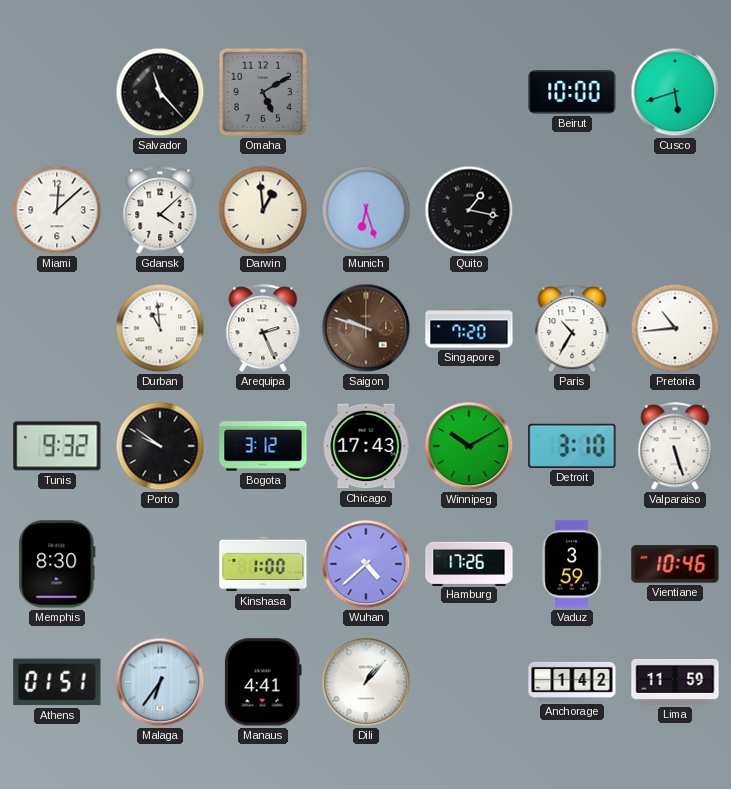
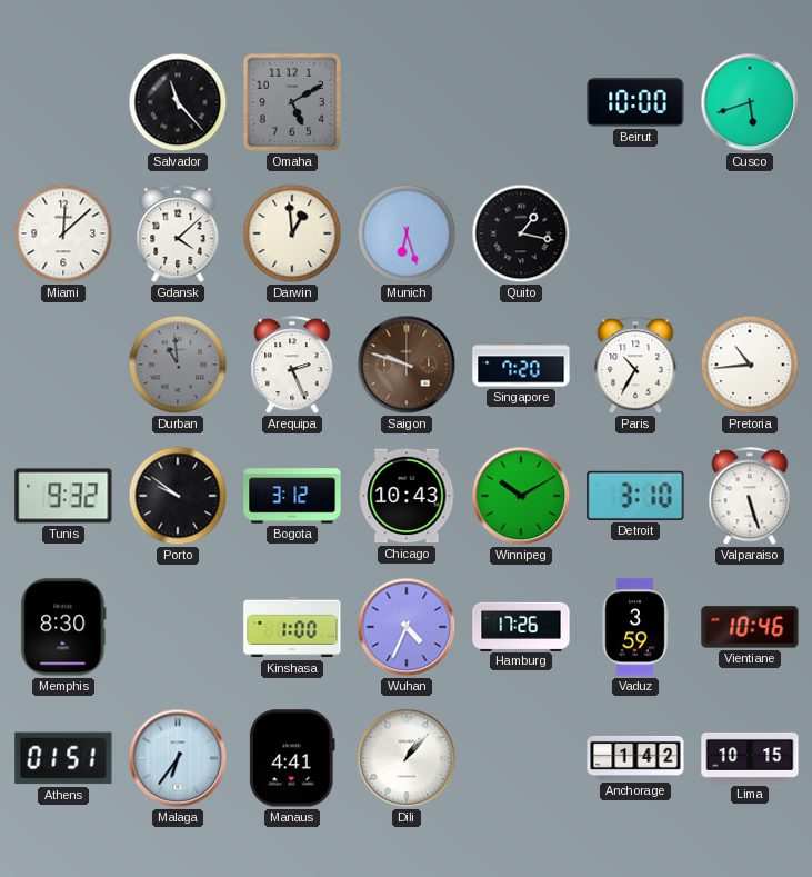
Durban dial: white -> grey (178, 365)
Chicago: 17:43 -> 10:43 (407, 496)
Wuhan: 4:38 -> 4:34 (407, 627)
Lima: 11:59 -> 10:15 (750, 758)
